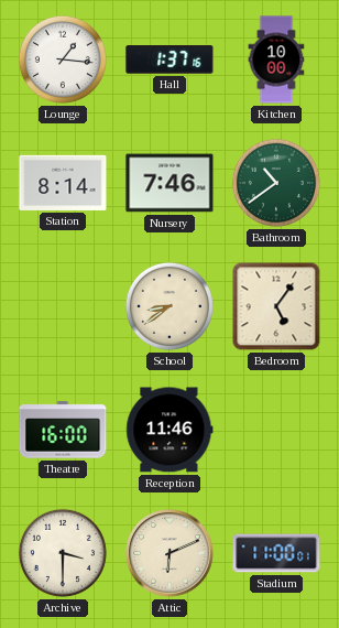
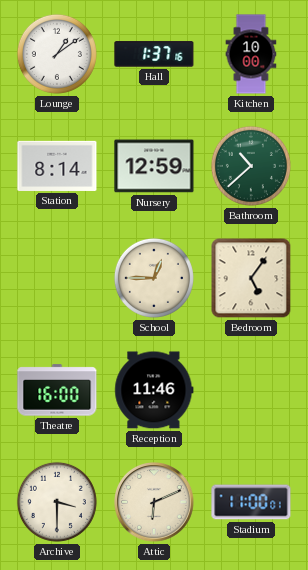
Lounge: 1:16 -> 1:09 (57, 54)
Nursery: 7:46 -> 12:59 (154, 166)
Bathroom: 10:39 -> 10:38 (251, 166)
School: 8:39 -> 12:45 (154, 278)
